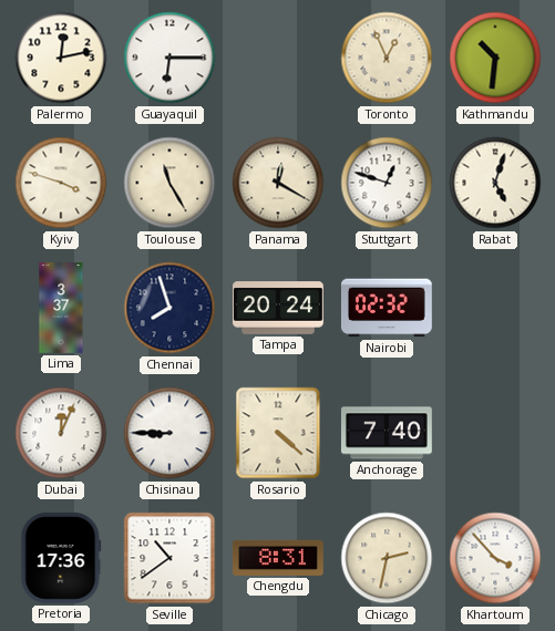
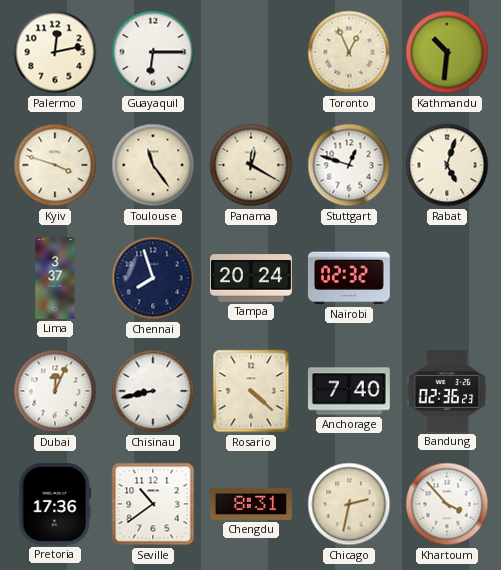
Toulouse: 11:25 -> 11:24 (153, 165)
Chisinau: 8:45 -> 8:43 (153, 391)
Bandung: none -> 02:36 (447, 391)
